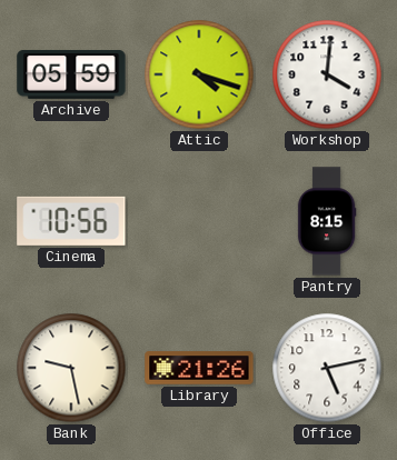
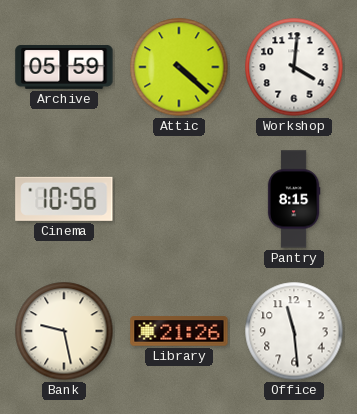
Attic: 4:18 -> 4:22 (179, 67)
Office: 5:13 -> 11:29 (294, 331)
